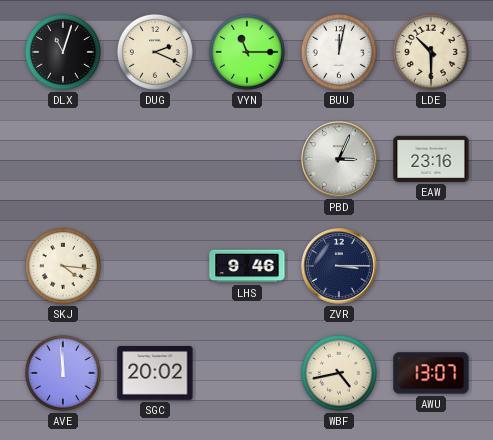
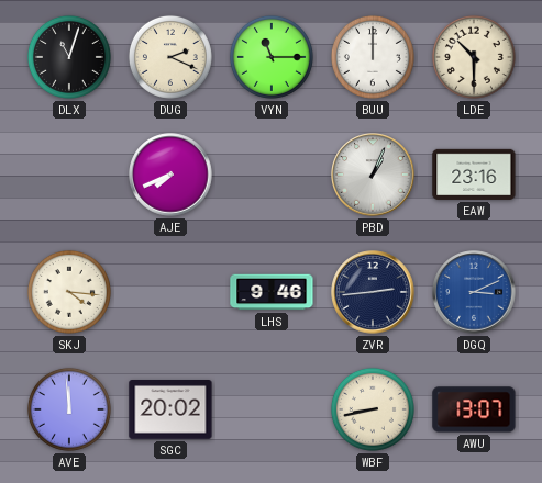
BUU: 12:02 -> 12:00 (373, 57)
AJE: none -> 7:41 (170, 175)
PBD: 3:04 -> 1:04 (373, 175)
ZVR: 3:15 -> 2:44 (373, 292)
DGQ: none -> 3:11 (474, 292)
WBF: 4:43 -> 8:43 (373, 409)
